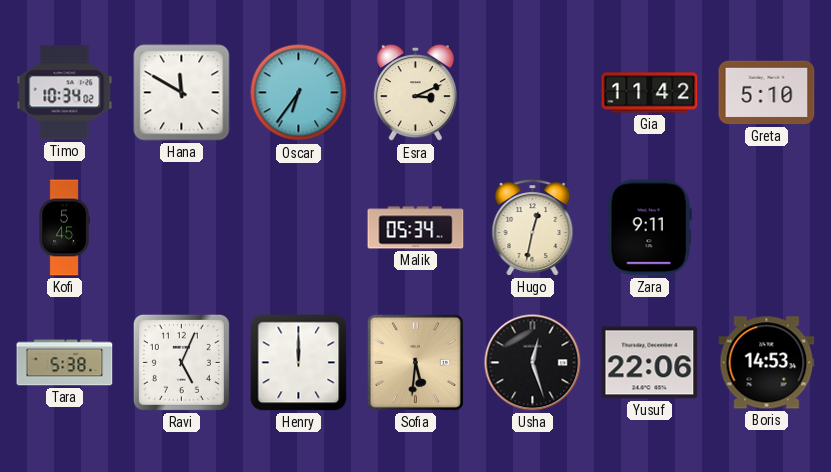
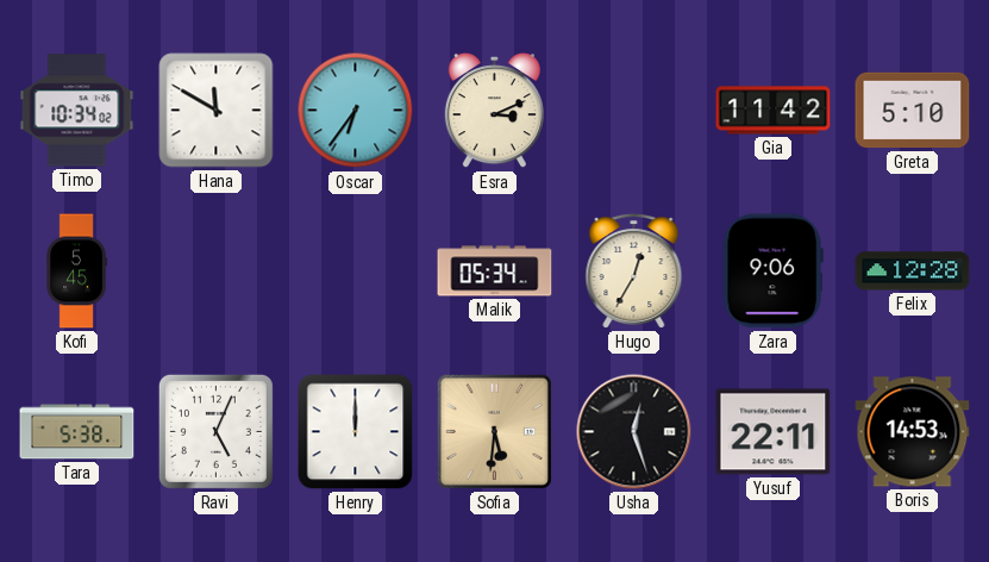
Hugo: 12:32 -> 12:35 (634, 271)
Zara: 9:11 -> 9:06 (772, 271)
Felix: none -> 12:28 (913, 271)
Yusuf: 22:06 -> 22:11 (774, 432)
